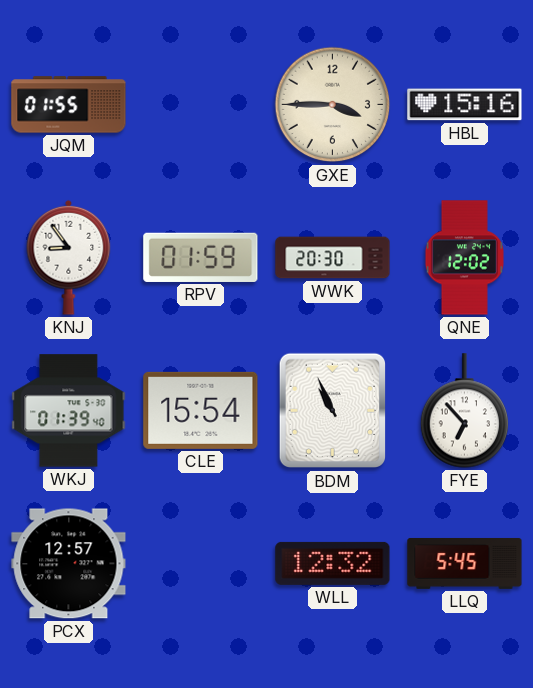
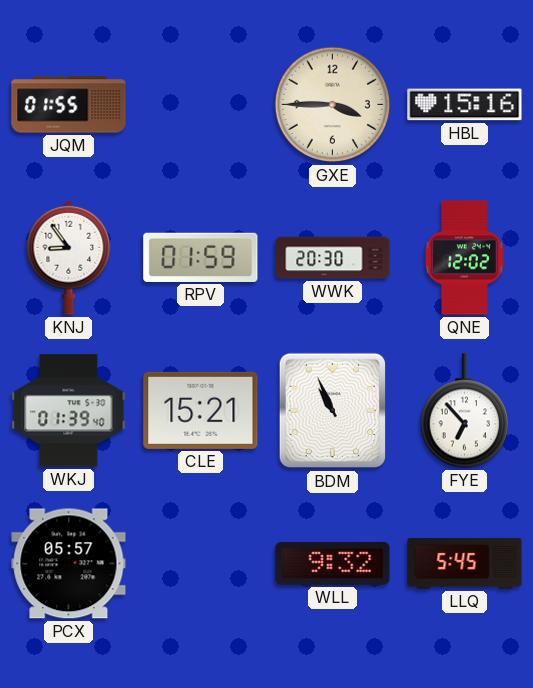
CLE: 15:54 -> 15:21 (201, 410)
PCX: 12:57 -> 05:57 (69, 564)
WLL: 12:32 -> 9:32 (333, 563)
